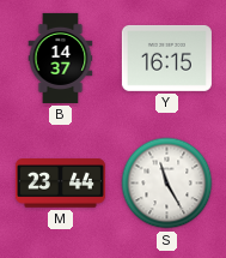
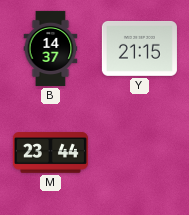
Y: 16:15 -> 21:15 (139, 48)
S: 11:25 -> none (167, 184)
